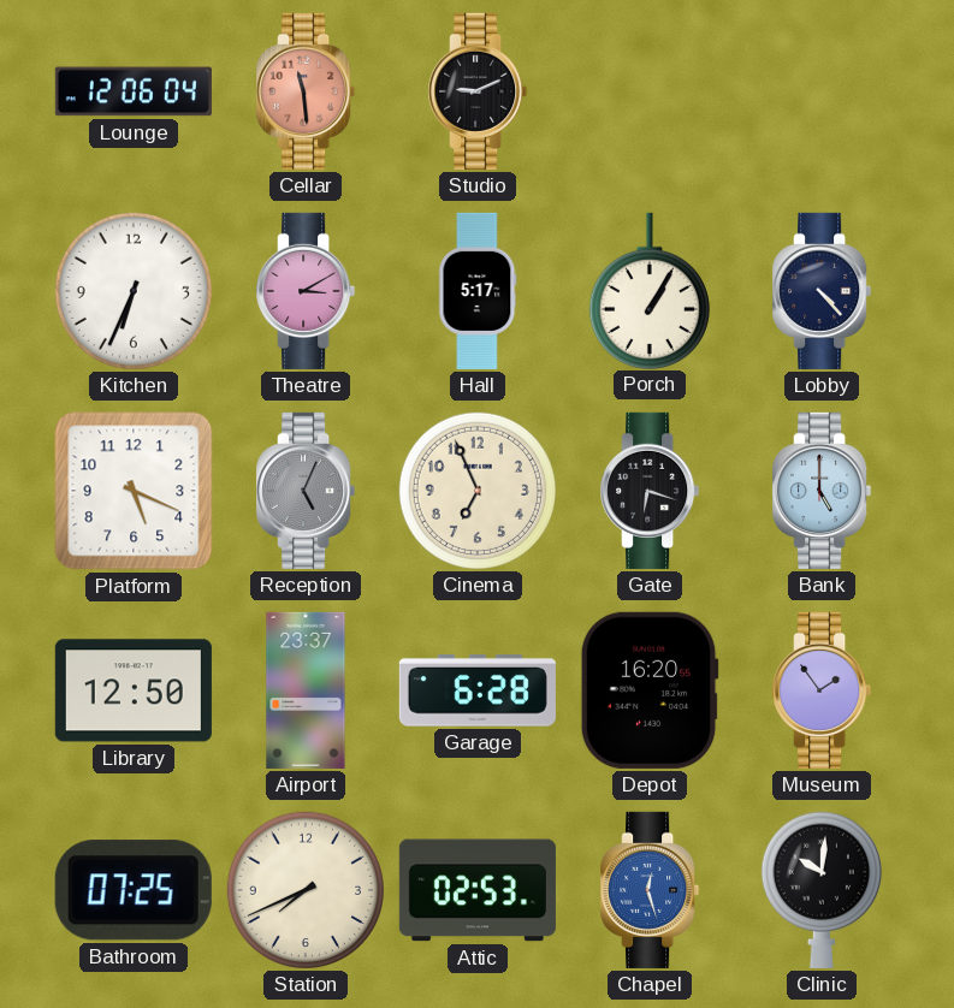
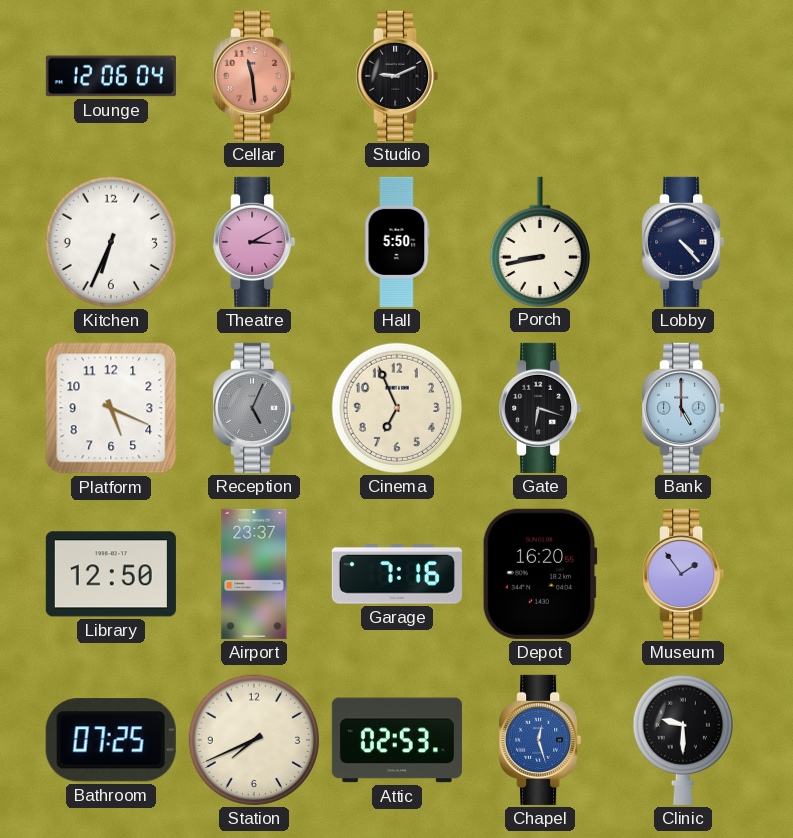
Hall: 5:17 -> 5:50 (397, 242)
Porch: 1:05 -> 8:43 (540, 241)
Garage: 6:28 -> 7:16 (397, 575)
Clinic: 10:01 -> 9:30 (683, 740)
